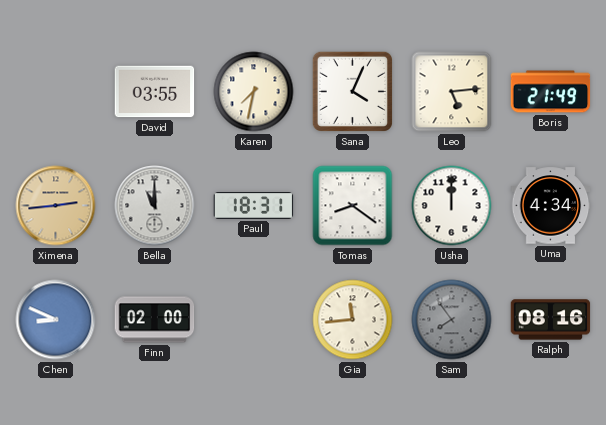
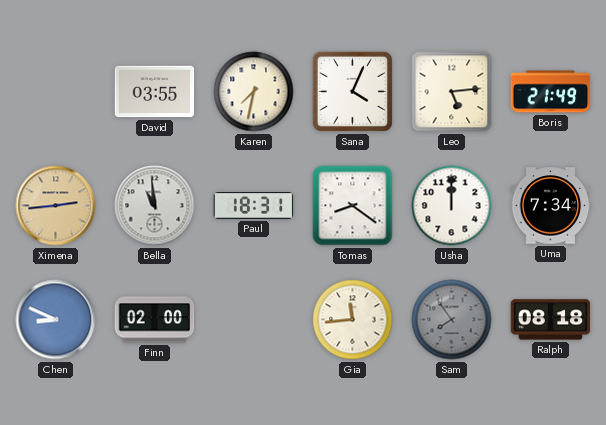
Bella: 11:00 -> 10:59 (155, 206)
Uma: 4:34 -> 7:34 (551, 206)
Ralph: 08:16 -> 08:18 (551, 320)
